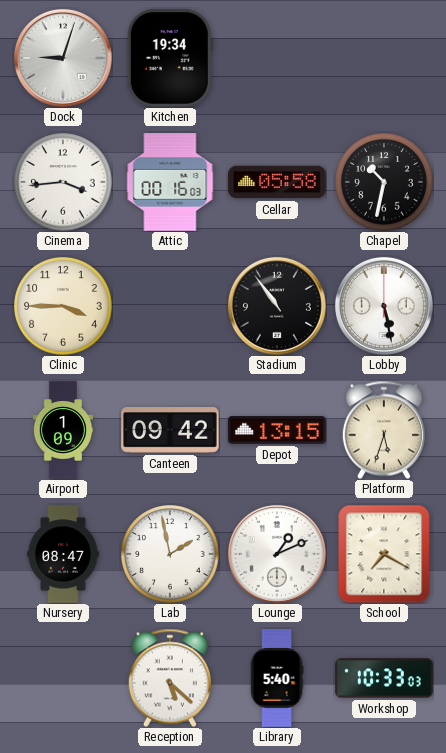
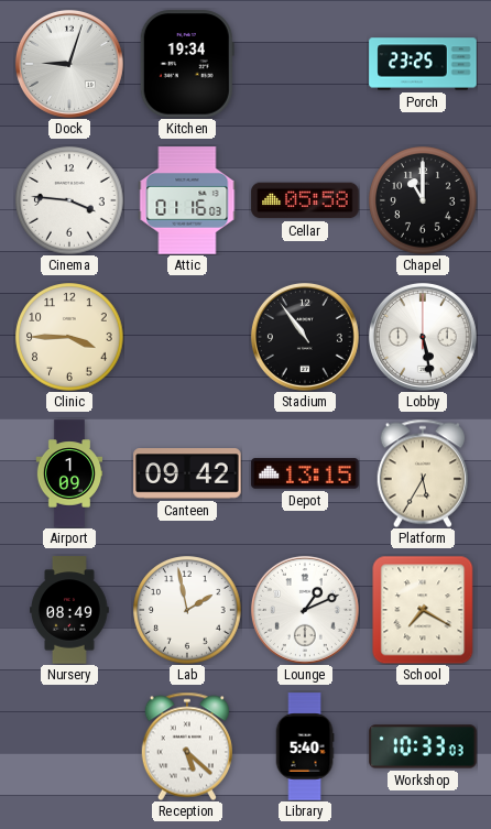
Porch: none -> 23:25 (423, 64)
Cinema: 3:44 -> 3:46 (69, 200)
Attic: 00:16 -> 01:16 (187, 200)
Chapel: 10:32 -> 11:00 (423, 200)
Platform: 5:33 -> 5:35 (422, 473)
Nursery: 08:47 -> 08:49 (69, 610)
